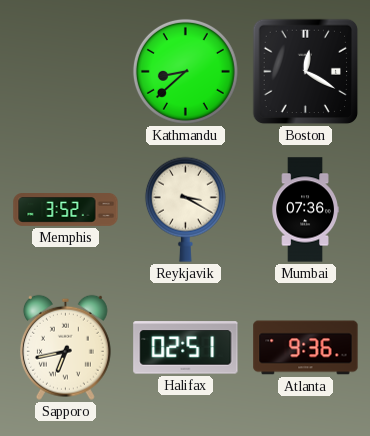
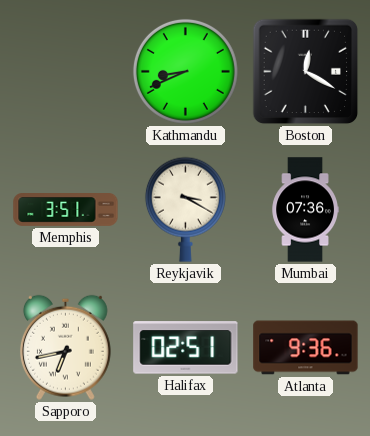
Kathmandu: 8:38 -> 8:41 (185, 71)
Memphis: 3:52 -> 3:51 (66, 210)
